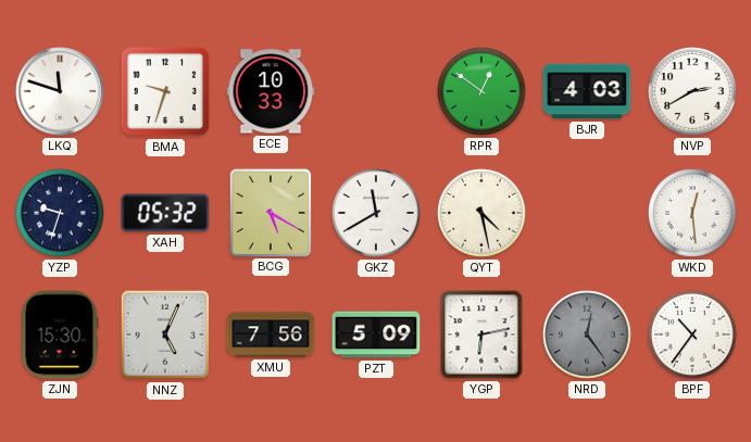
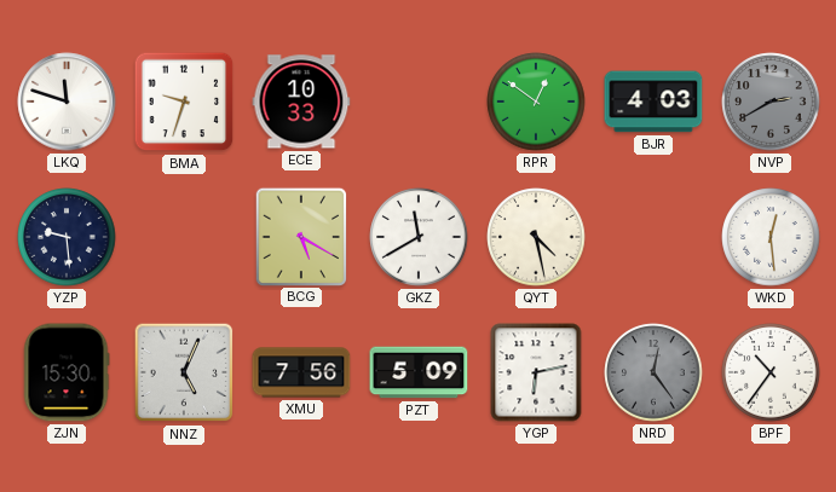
NVP dial: white -> grey (771, 102)
YZP: 9:33 -> 9:29 (67, 237)
XAH: 05:32 -> none (165, 213)
